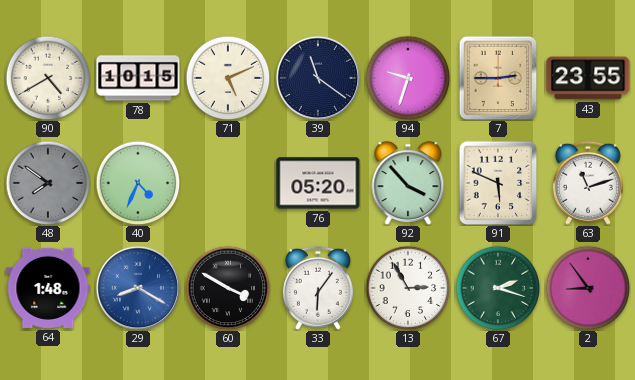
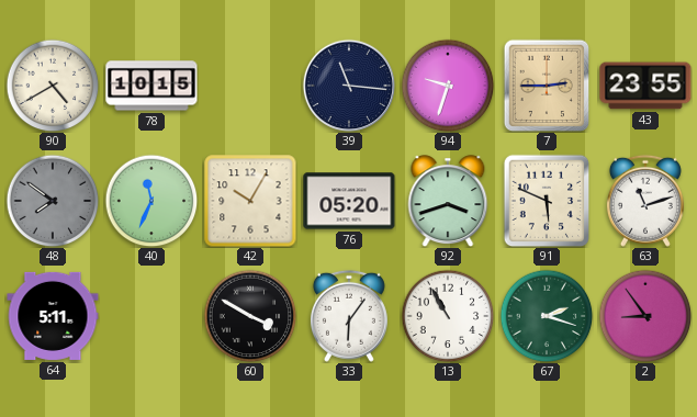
71: 5:11 -> none (228, 78)
39: 11:21 -> 11:16 (348, 84)
40: 4:34 -> 11:34 (151, 201)
42: none -> 10:05 (250, 201)
92: 3:53 -> 3:42 (448, 201)
64: 1:48 -> 5:11 (53, 316)
29: 8:20 -> none (137, 287)
13: 2:55 -> 10:55 (448, 316)
